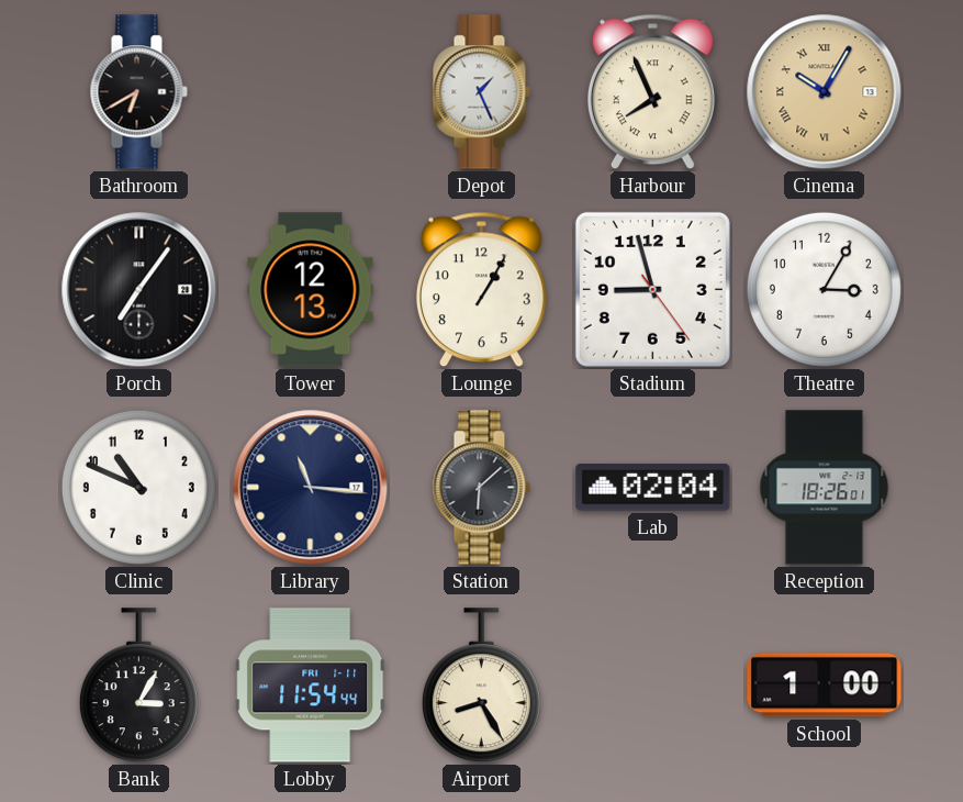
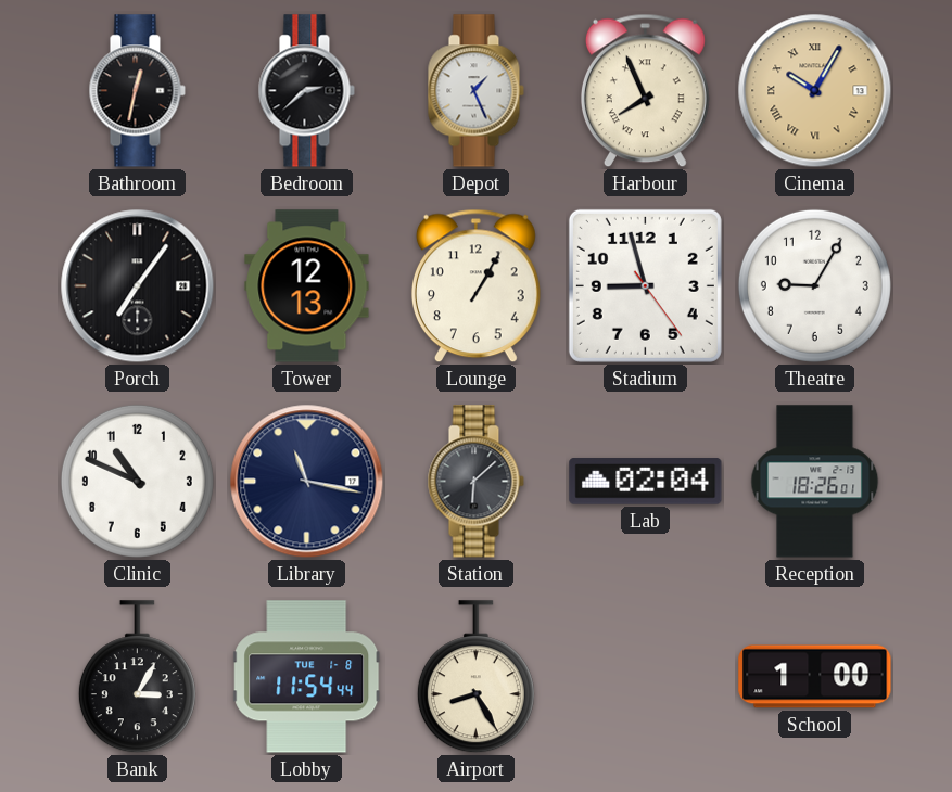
Bathroom: 6:40 -> 12:32 (137, 91)
Bedroom: none -> 2:38 (306, 91)
Theatre: 3:05 -> 9:05 (814, 285)
Library: 11:16 -> 11:17 (307, 482)
Lobby date: FRI 1-11 -> TUE 1-8 (307, 677)
